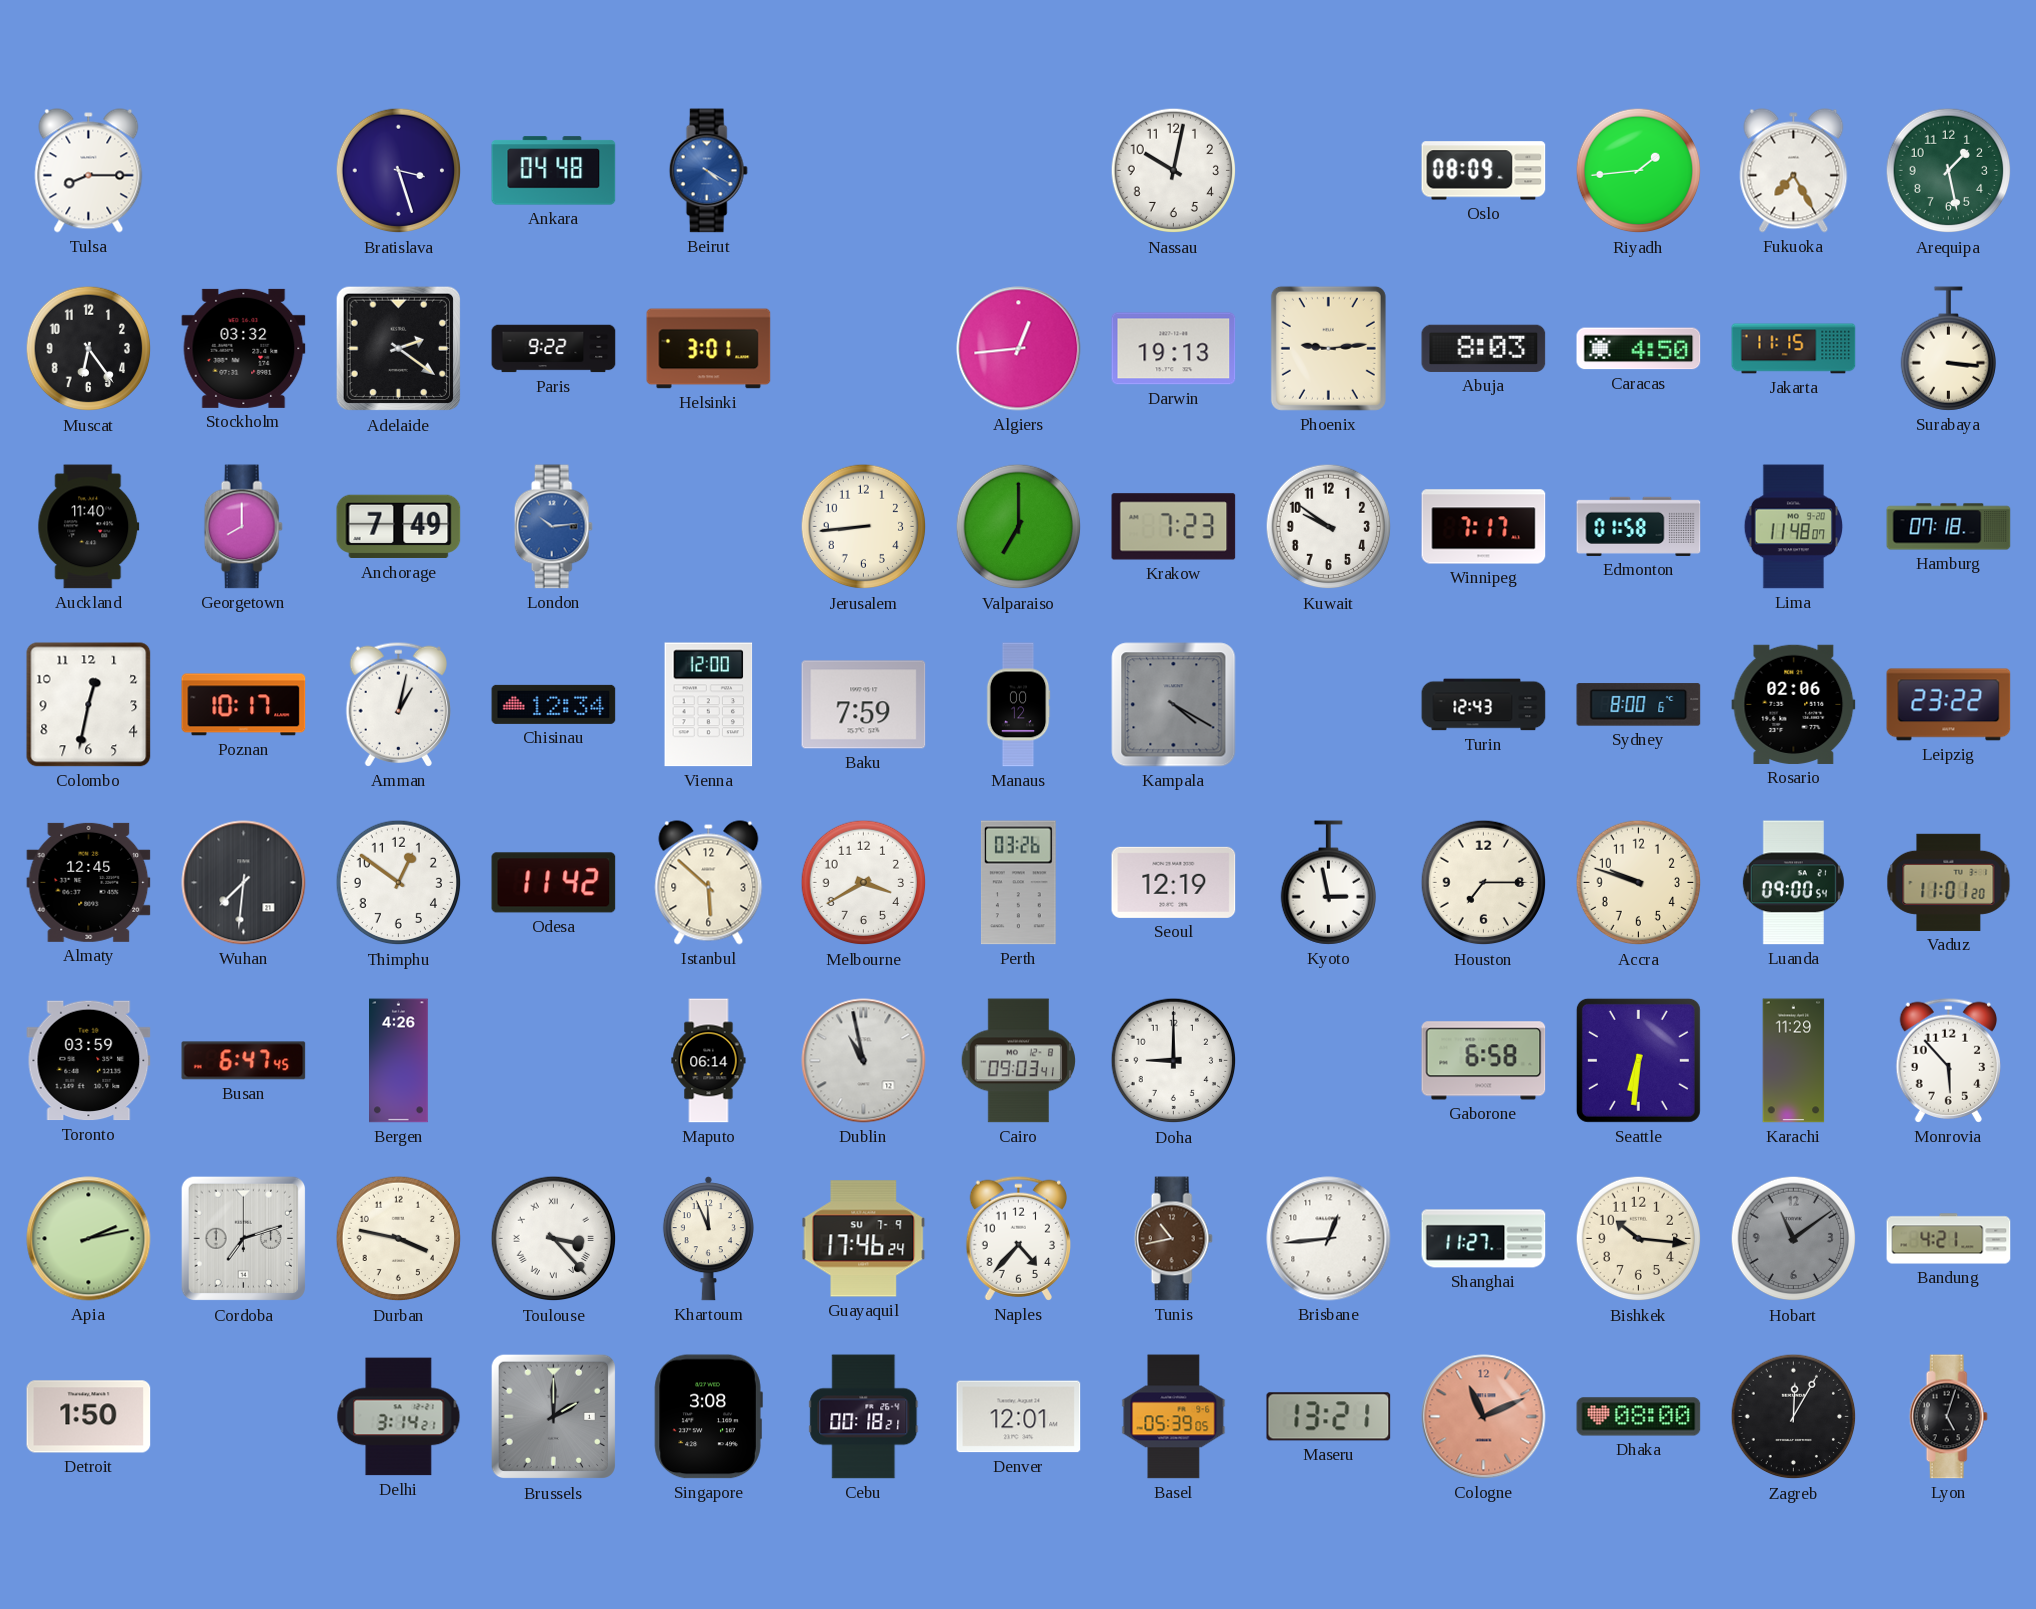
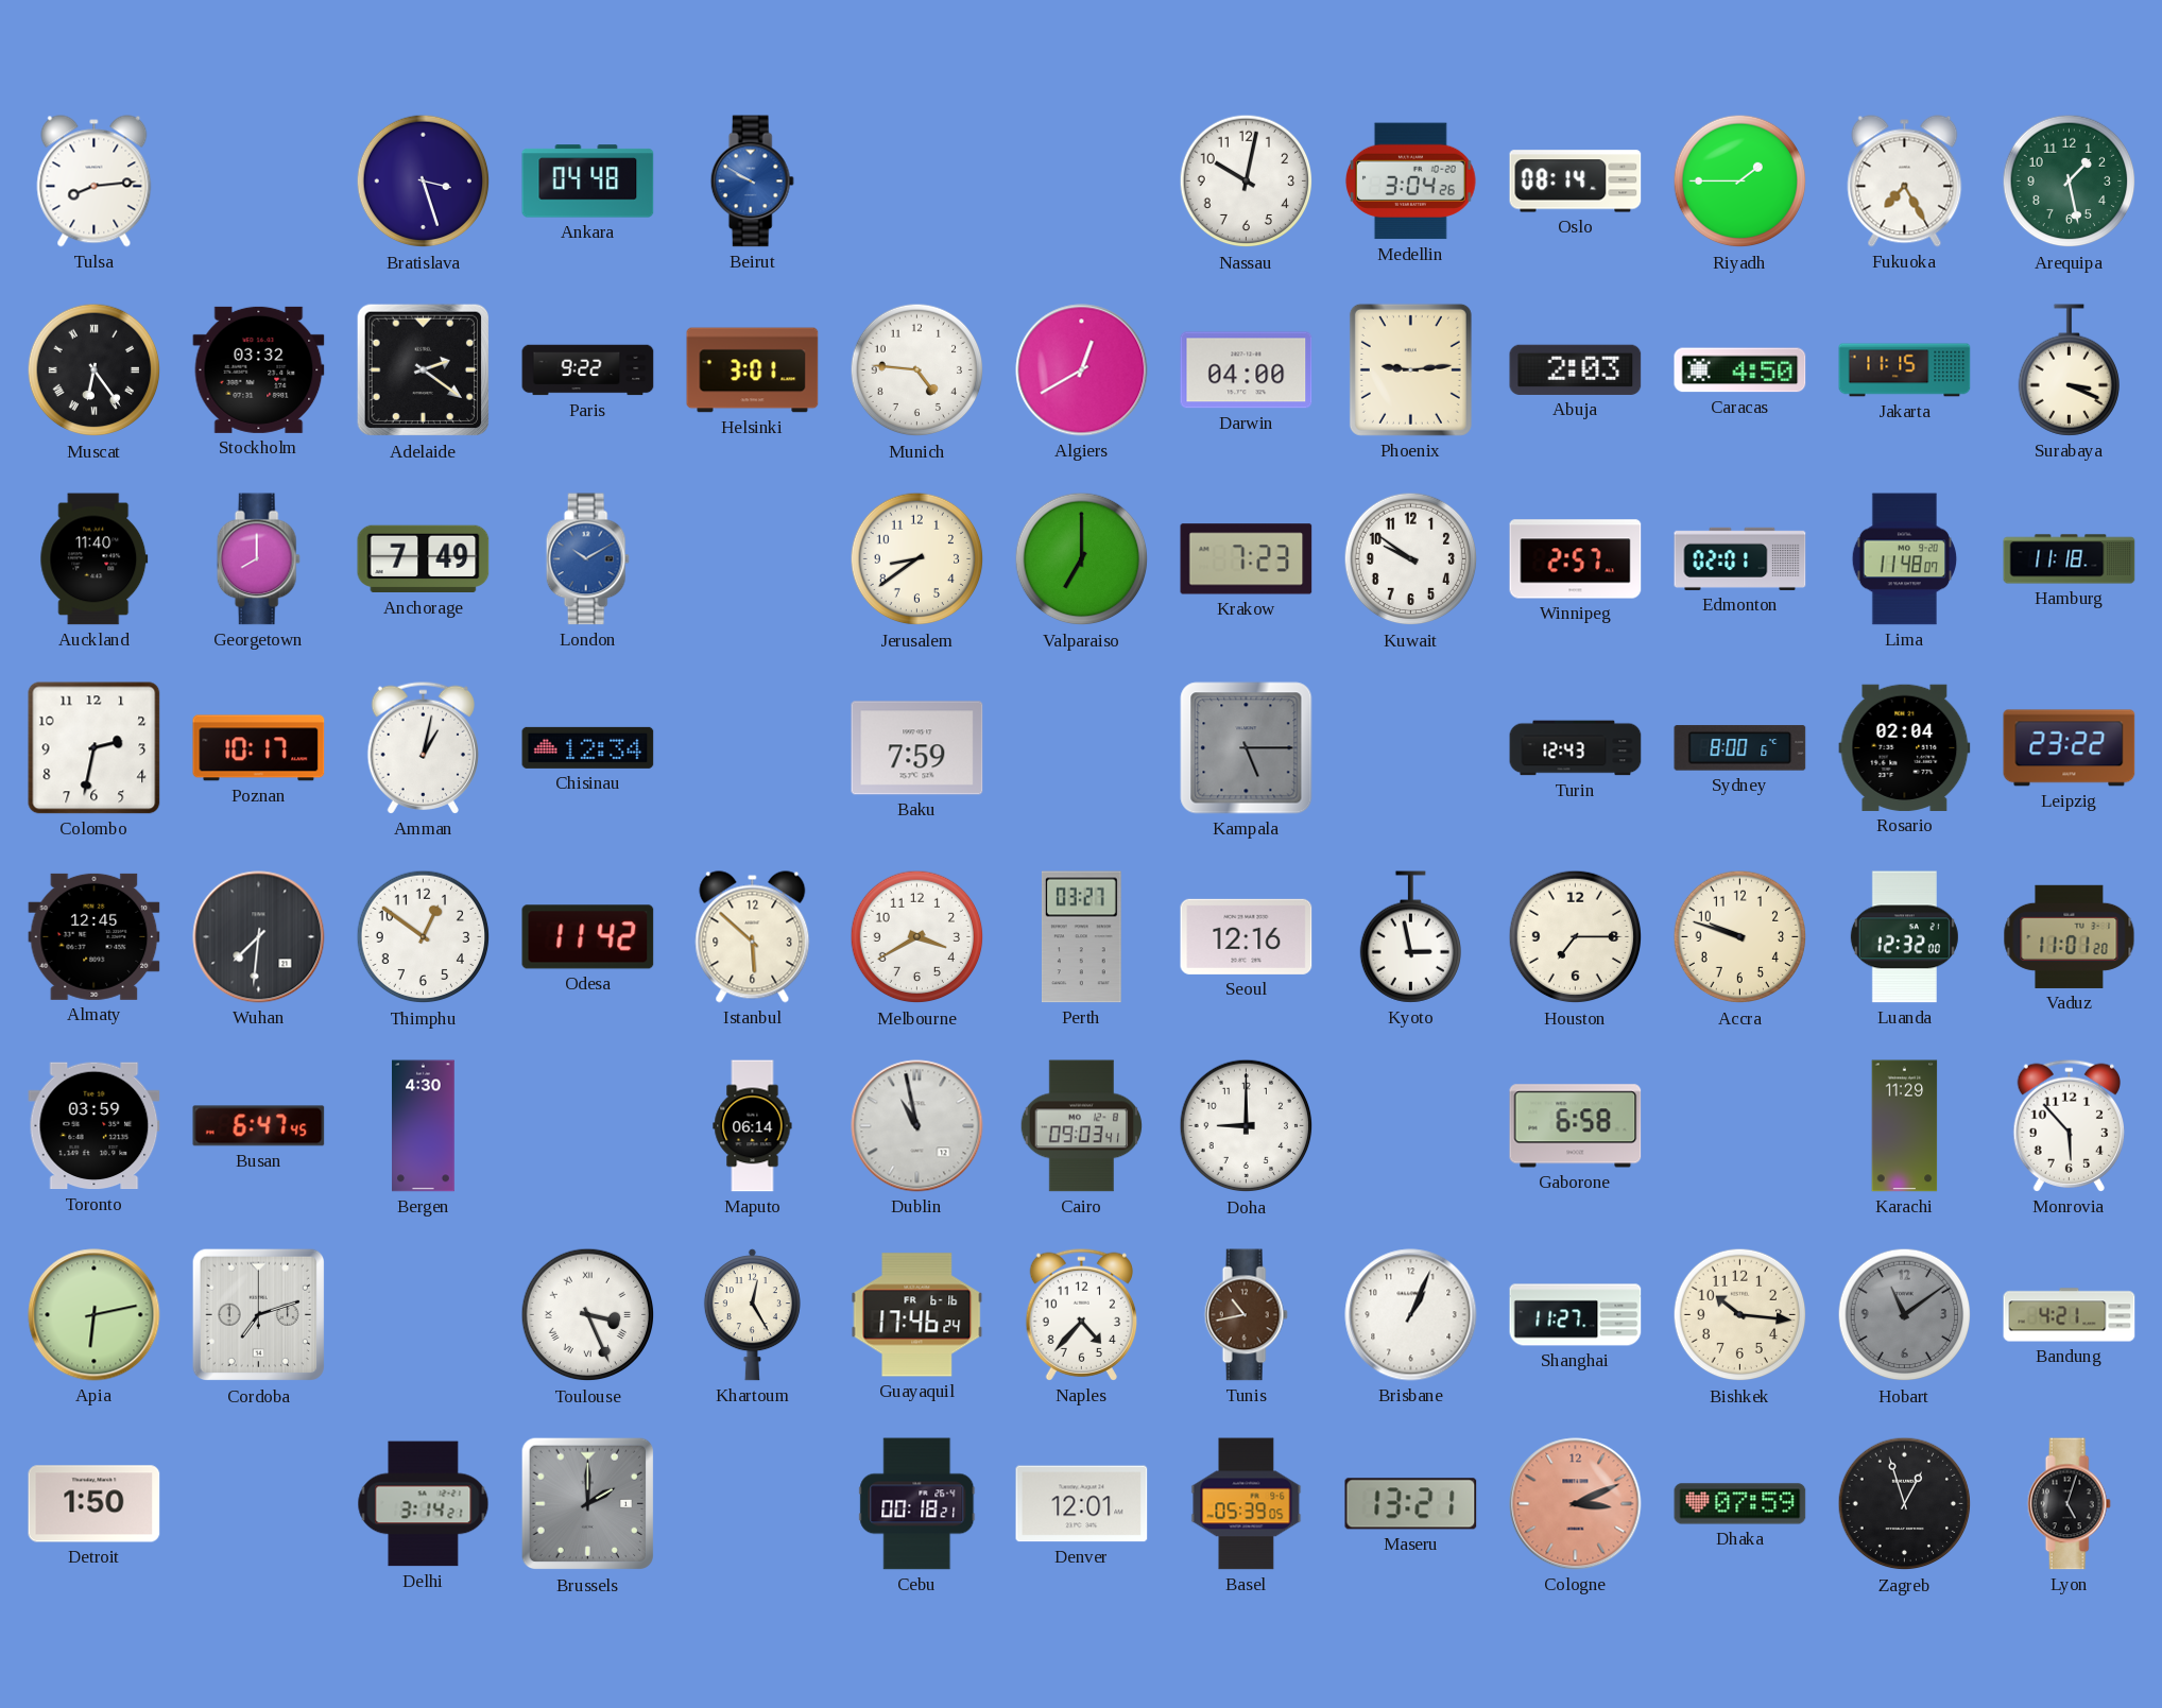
Tulsa: 8:15 -> 8:14 (95, 182)
Beirut: 4:20 -> 9:50 (752, 182)
Medellin: none -> 3:04 (1410, 182)
Oslo: 08:09 -> 08:14 (1576, 182)
Riyadh: 1:44 -> 1:45 (1740, 182)
Muscat numerals: Arabic -> Roman (95, 370)
Munich: none -> 4:46 (917, 370)
Algiers: 12:44 -> 12:40 (1082, 370)
Darwin: 19:13 -> 04:00 (1247, 370)
Abuja: 8:03 -> 2:03 (1576, 369)
Surabaya: 3:16 -> 3:19 (2069, 370)
London: 10:14 -> 10:10 (587, 559)
Jerusalem: 8:44 -> 8:39 (917, 559)
Winnipeg: 7:17 -> 2:57 (1576, 559)
Edmonton: 01:58 -> 02:01 (1740, 558)
Hamburg: 07:18 -> 11:18 (2070, 559)
Colombo: 12:32 -> 2:32 (95, 748)
Vienna: 12:00 -> none (709, 705)
Manaus: 00:12 -> none (1018, 705)
Kampala: 4:20 -> 5:15 (1247, 748)
Rosario: 02:06 -> 02:04 (1905, 747)
Perth: 03:26 -> 03:27 (1081, 937)
Seoul: 12:19 -> 12:16 (1247, 936)
Luanda: 09:00 -> 12:32 (1904, 937)
Bergen: 4:26 -> 4:30 (424, 1126)
Seattle: 6:31 -> none (1638, 1060)
Apia: 2:13 -> 6:13 (95, 1315)
Durban: 3:47 -> none (399, 1239)
Toulouse: 3:23 -> 3:26 (588, 1315)
Khartoum: 11:56 -> 12:25 (752, 1315)
Guayaquil date: SU 7-9 -> FR 6-16 (917, 1315)
Brisbane: 12:44 -> 1:04 (1411, 1315)
Singapore: 3:08 -> none (708, 1417)
Cologne: 11:11 -> 3:11 (1576, 1504)
Dhaka: 08:00 -> 07:59 (1740, 1504)
Zagreb: 12:05 -> 12:57 (1905, 1504)
